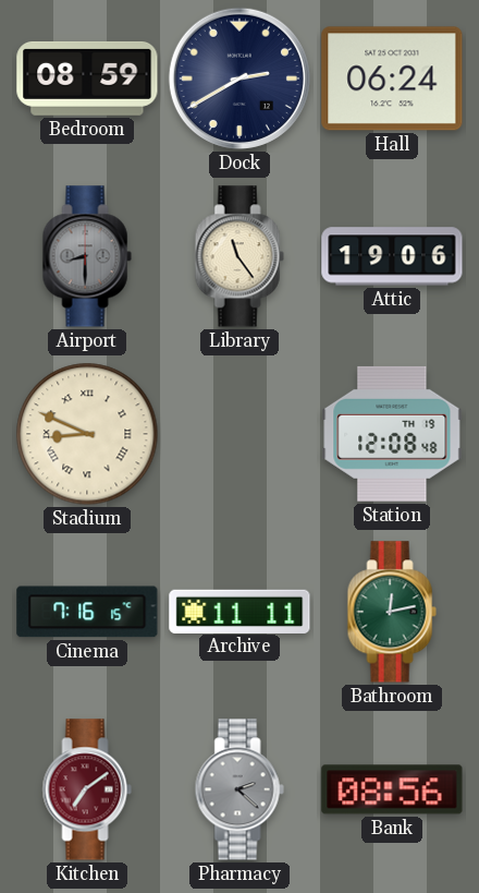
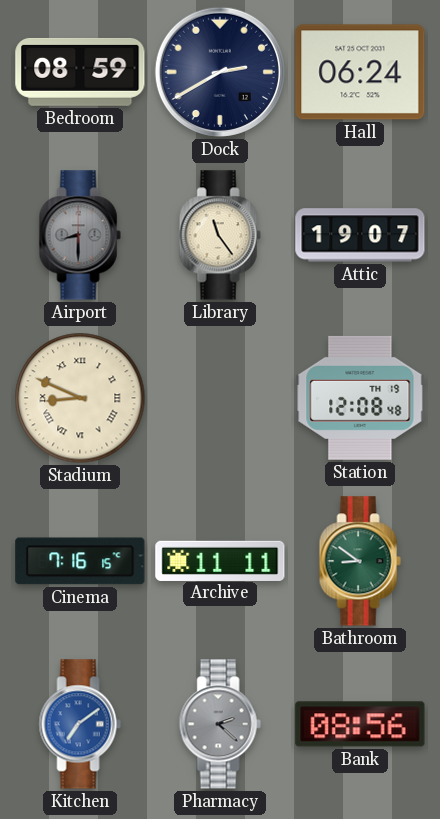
Attic: 19:06 -> 19:07 (360, 235)
Bathroom: 12:13 -> 8:51 (360, 561)
Kitchen dial: burgundy -> blue (80, 724)
